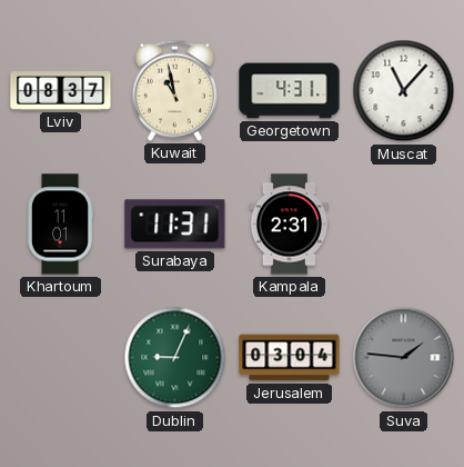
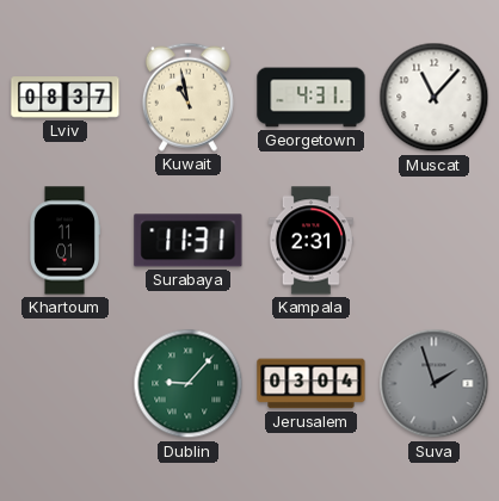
Dublin: 9:04 -> 9:07 (189, 384)
Suva: 1:46 -> 1:57 (435, 384)
